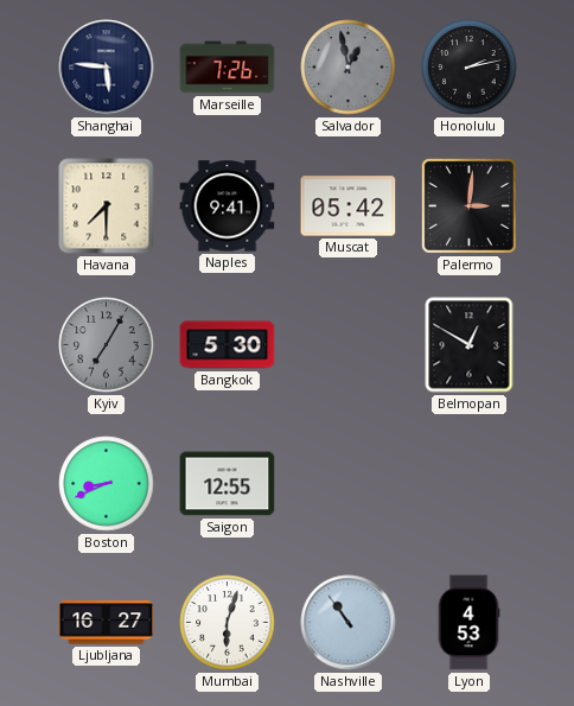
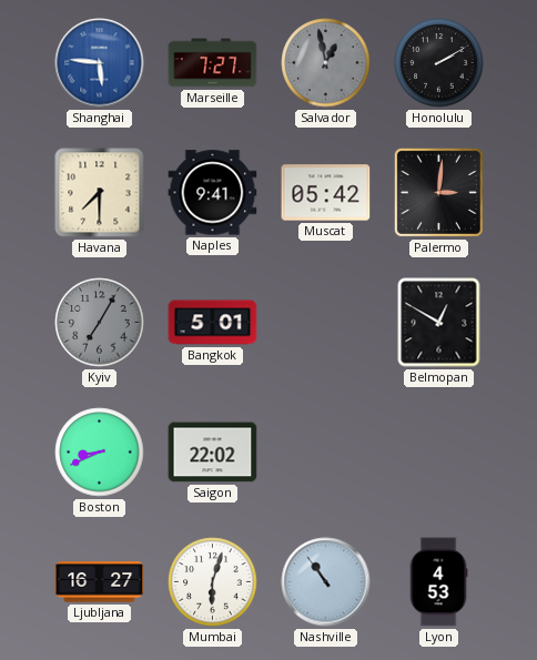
Shanghai dial: navy -> blue (100, 63)
Marseille: 7:26 -> 7:27 (213, 63)
Honolulu: 2:13 -> 2:10 (439, 63)
Bangkok: 5:30 -> 5:01 (213, 323)
Saigon: 12:55 -> 22:02 (213, 453)
